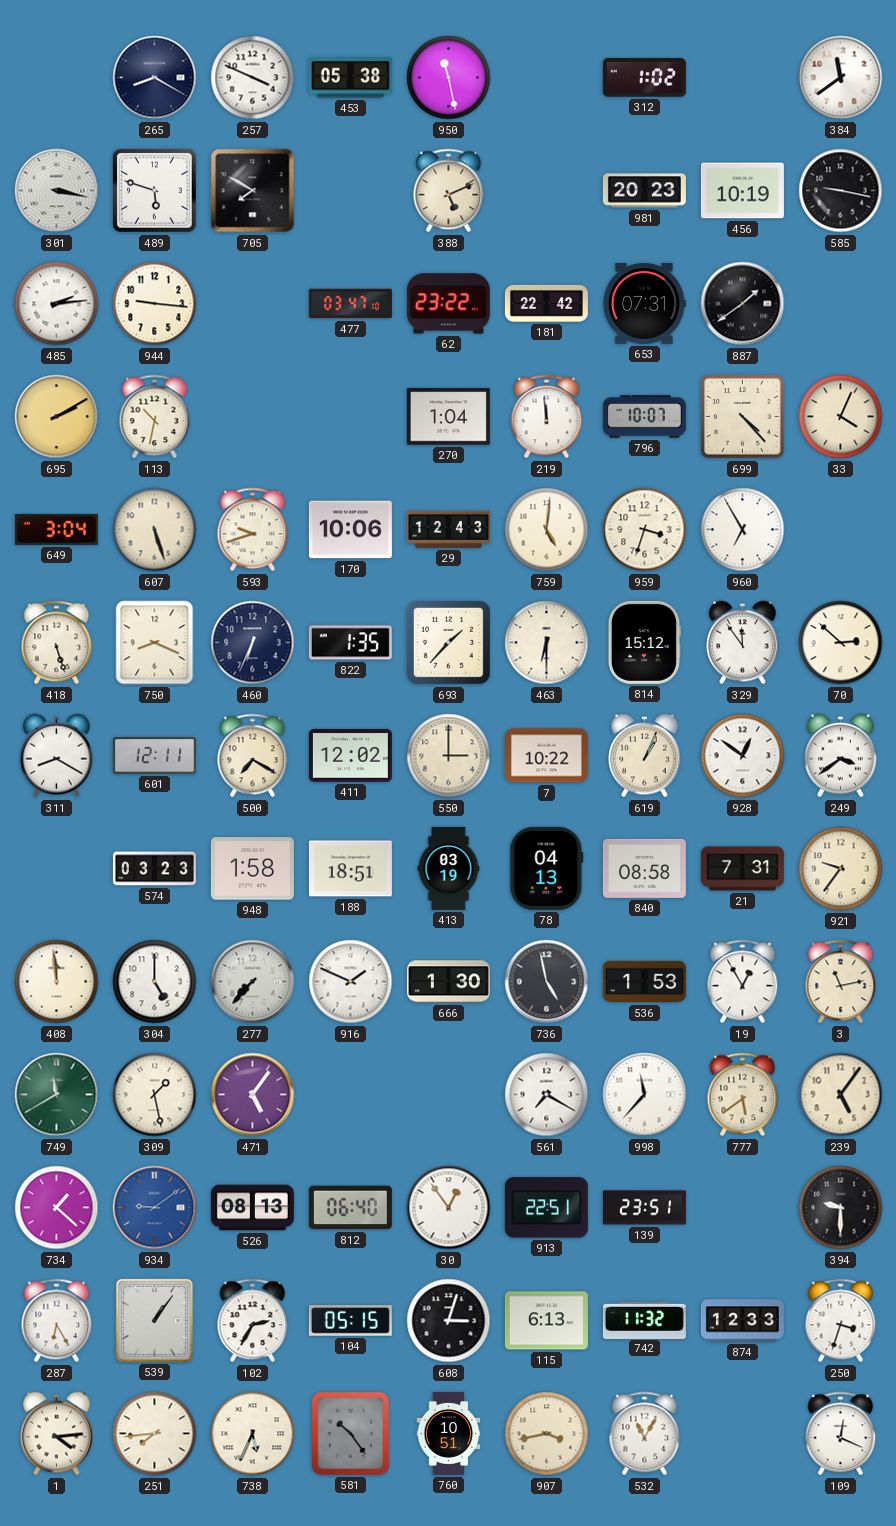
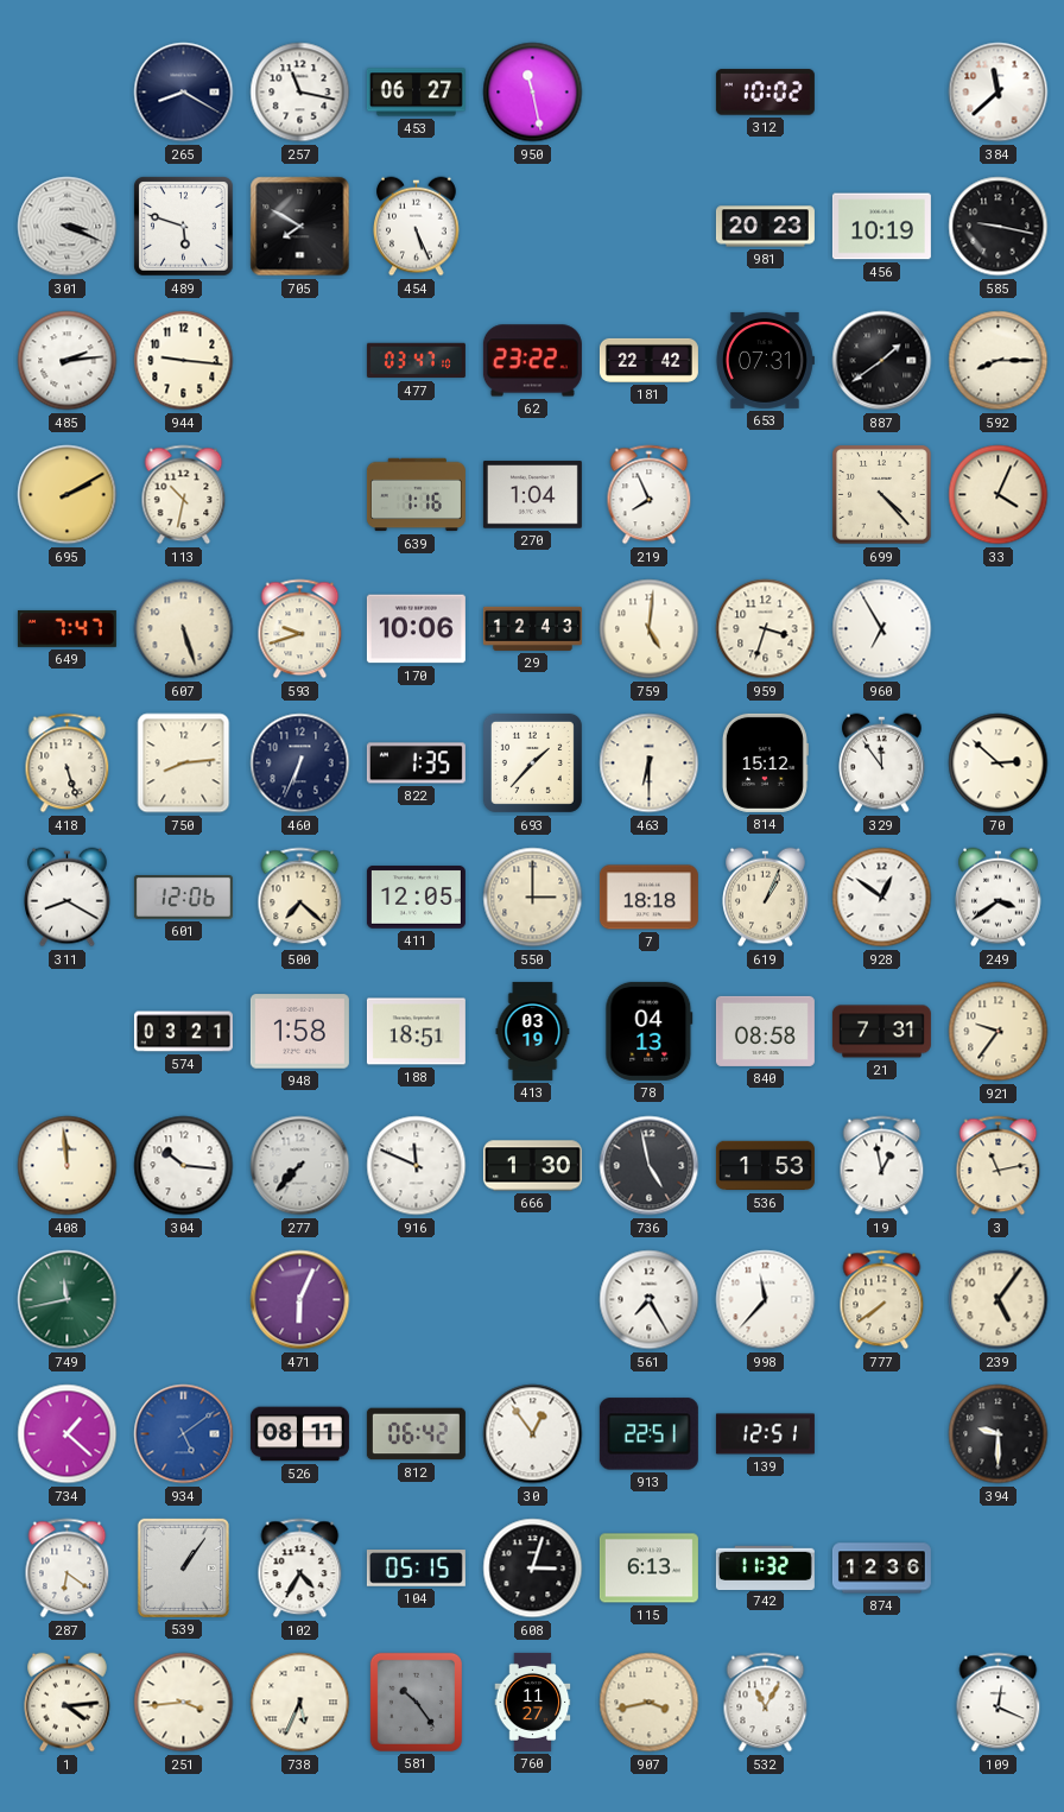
257: 3:49 -> 11:17 (300, 93)
453: 05:38 -> 06:27 (416, 93)
312: 1:02 -> 10:02 (765, 93)
384: 11:39 -> 11:38 (999, 93)
301: 3:17 -> 3:19 (68, 227)
454: none -> 5:26 (417, 227)
388: 5:11 -> none (449, 191)
592: none -> 8:15 (999, 361)
639: none -> 1:16 (416, 495)
219: 11:59 -> 7:56 (650, 495)
796: 10:07 -> none (644, 417)
649: 3:04 -> 7:47 (66, 629)
750: 8:19 -> 8:14 (184, 764)
601: 12:11 -> 12:06 (183, 898)
500: 7:20 -> 7:22 (300, 898)
411: 12:02 -> 12:05 (416, 898)
7: 10:22 -> 18:18 (648, 898)
574: 03:23 -> 03:21 (183, 1032)
304: 5:00 -> 10:16 (184, 1166)
916: 1:49 -> 11:49 (417, 1166)
19: 12:55 -> 12:58 (882, 1166)
749: 11:40 -> 11:43 (68, 1300)
309: 1:28 -> none (155, 1095)
471: 5:06 -> 6:04 (300, 1300)
561: 7:20 -> 7:25 (650, 1300)
777: 5:39 -> 7:39 (882, 1300)
934: 9:09 -> 5:09 (184, 1434)
526: 08:13 -> 08:11 (299, 1434)
812: 06:40 -> 06:42 (416, 1434)
139: 23:51 -> 12:51 (765, 1434)
287: 6:25 -> 6:21 (68, 1569)
102: 2:35 -> 4:35 (300, 1569)
874: 12:33 -> 12:36 (881, 1569)
250: 3:33 -> none (841, 1321)
251: 7:44 -> 3:44 (184, 1703)
760: 10:51 -> 11:27 (533, 1702)
